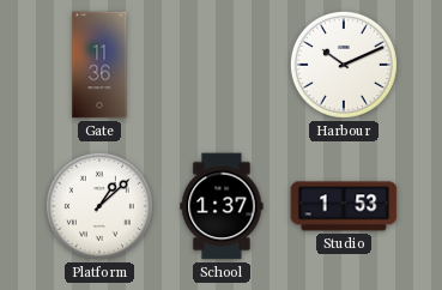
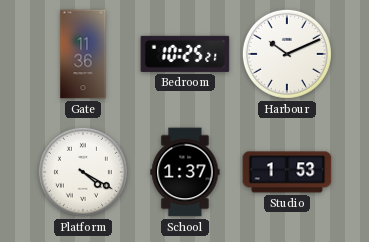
Bedroom: none -> 10:25 (185, 54)
Platform: 1:08 -> 4:20 (83, 172)
